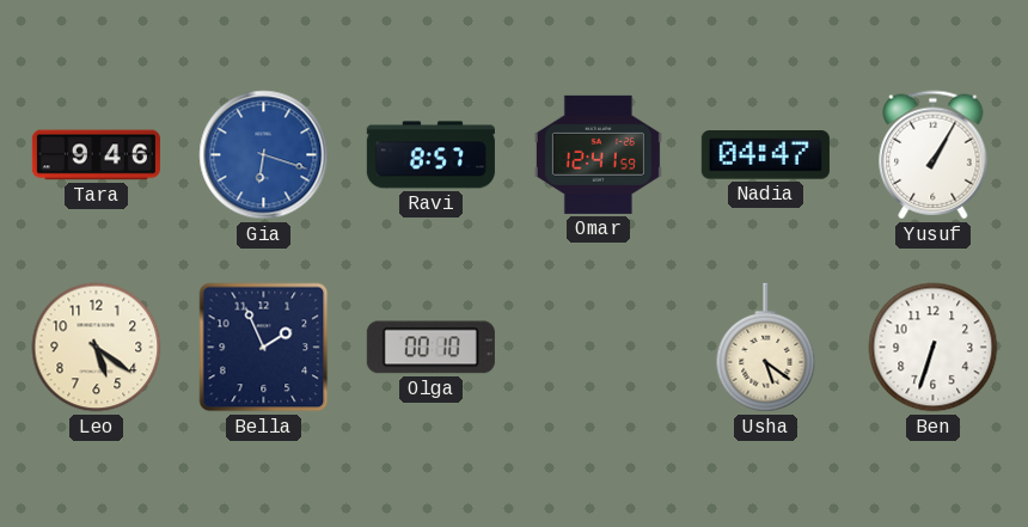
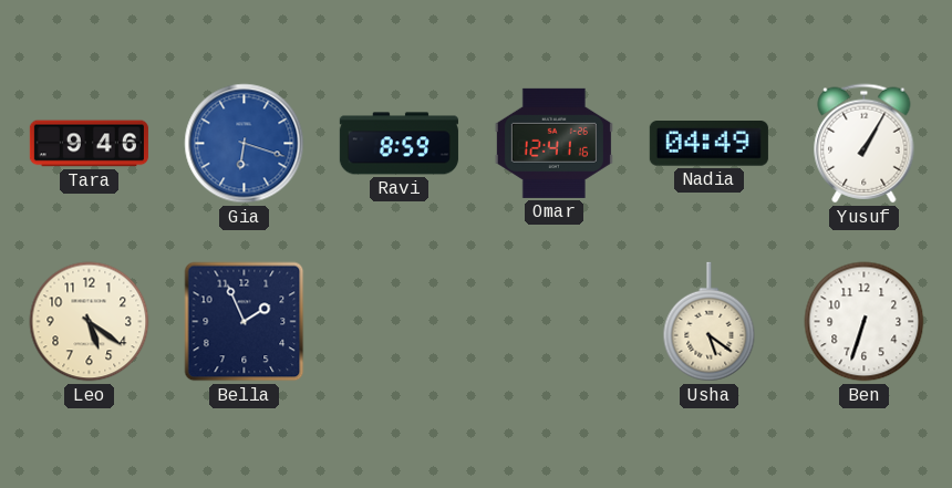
Ravi: 8:57 -> 8:59 (399, 144)
Omar: 12:41:59 -> 12:41:16 (553, 143)
Nadia: 04:47 -> 04:49 (708, 144)
Olga: 00:10 -> none (430, 348)
